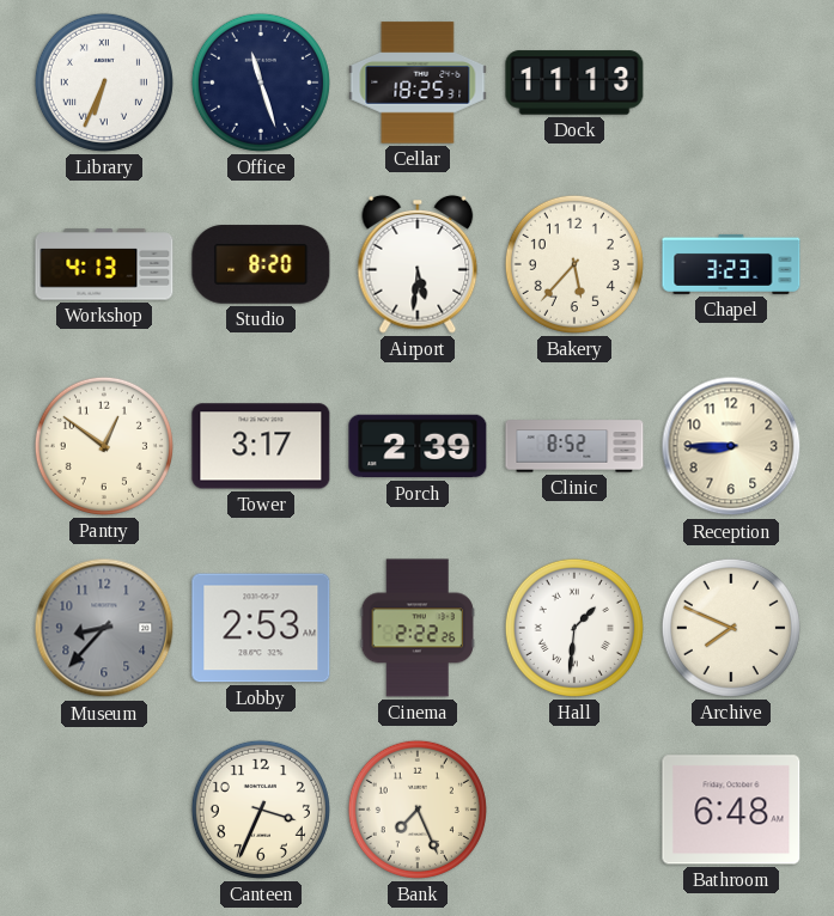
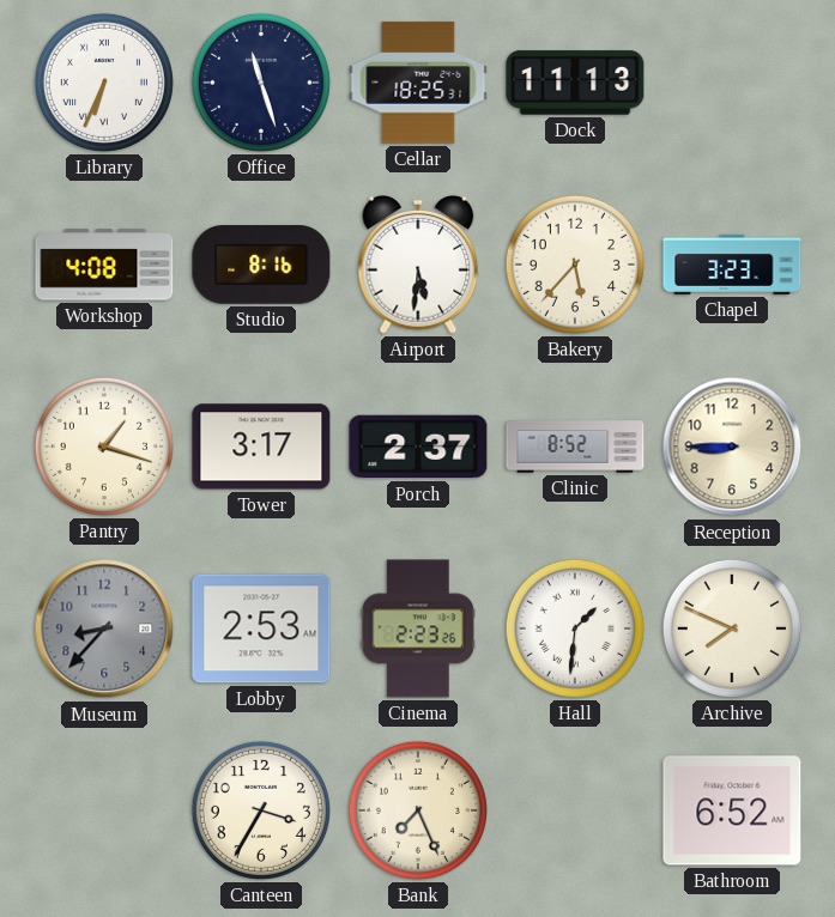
Workshop: 4:13 -> 4:08 (104, 265)
Studio: 8:20 -> 8:16 (261, 265)
Pantry: 12:51 -> 1:18 (104, 447)
Porch: 2:39 -> 2:37 (418, 447)
Cinema: 2:22 -> 2:23 (418, 628)
Canteen: 3:34 -> 3:35 (261, 810)
Bathroom: 6:48 -> 6:52 (732, 810)
